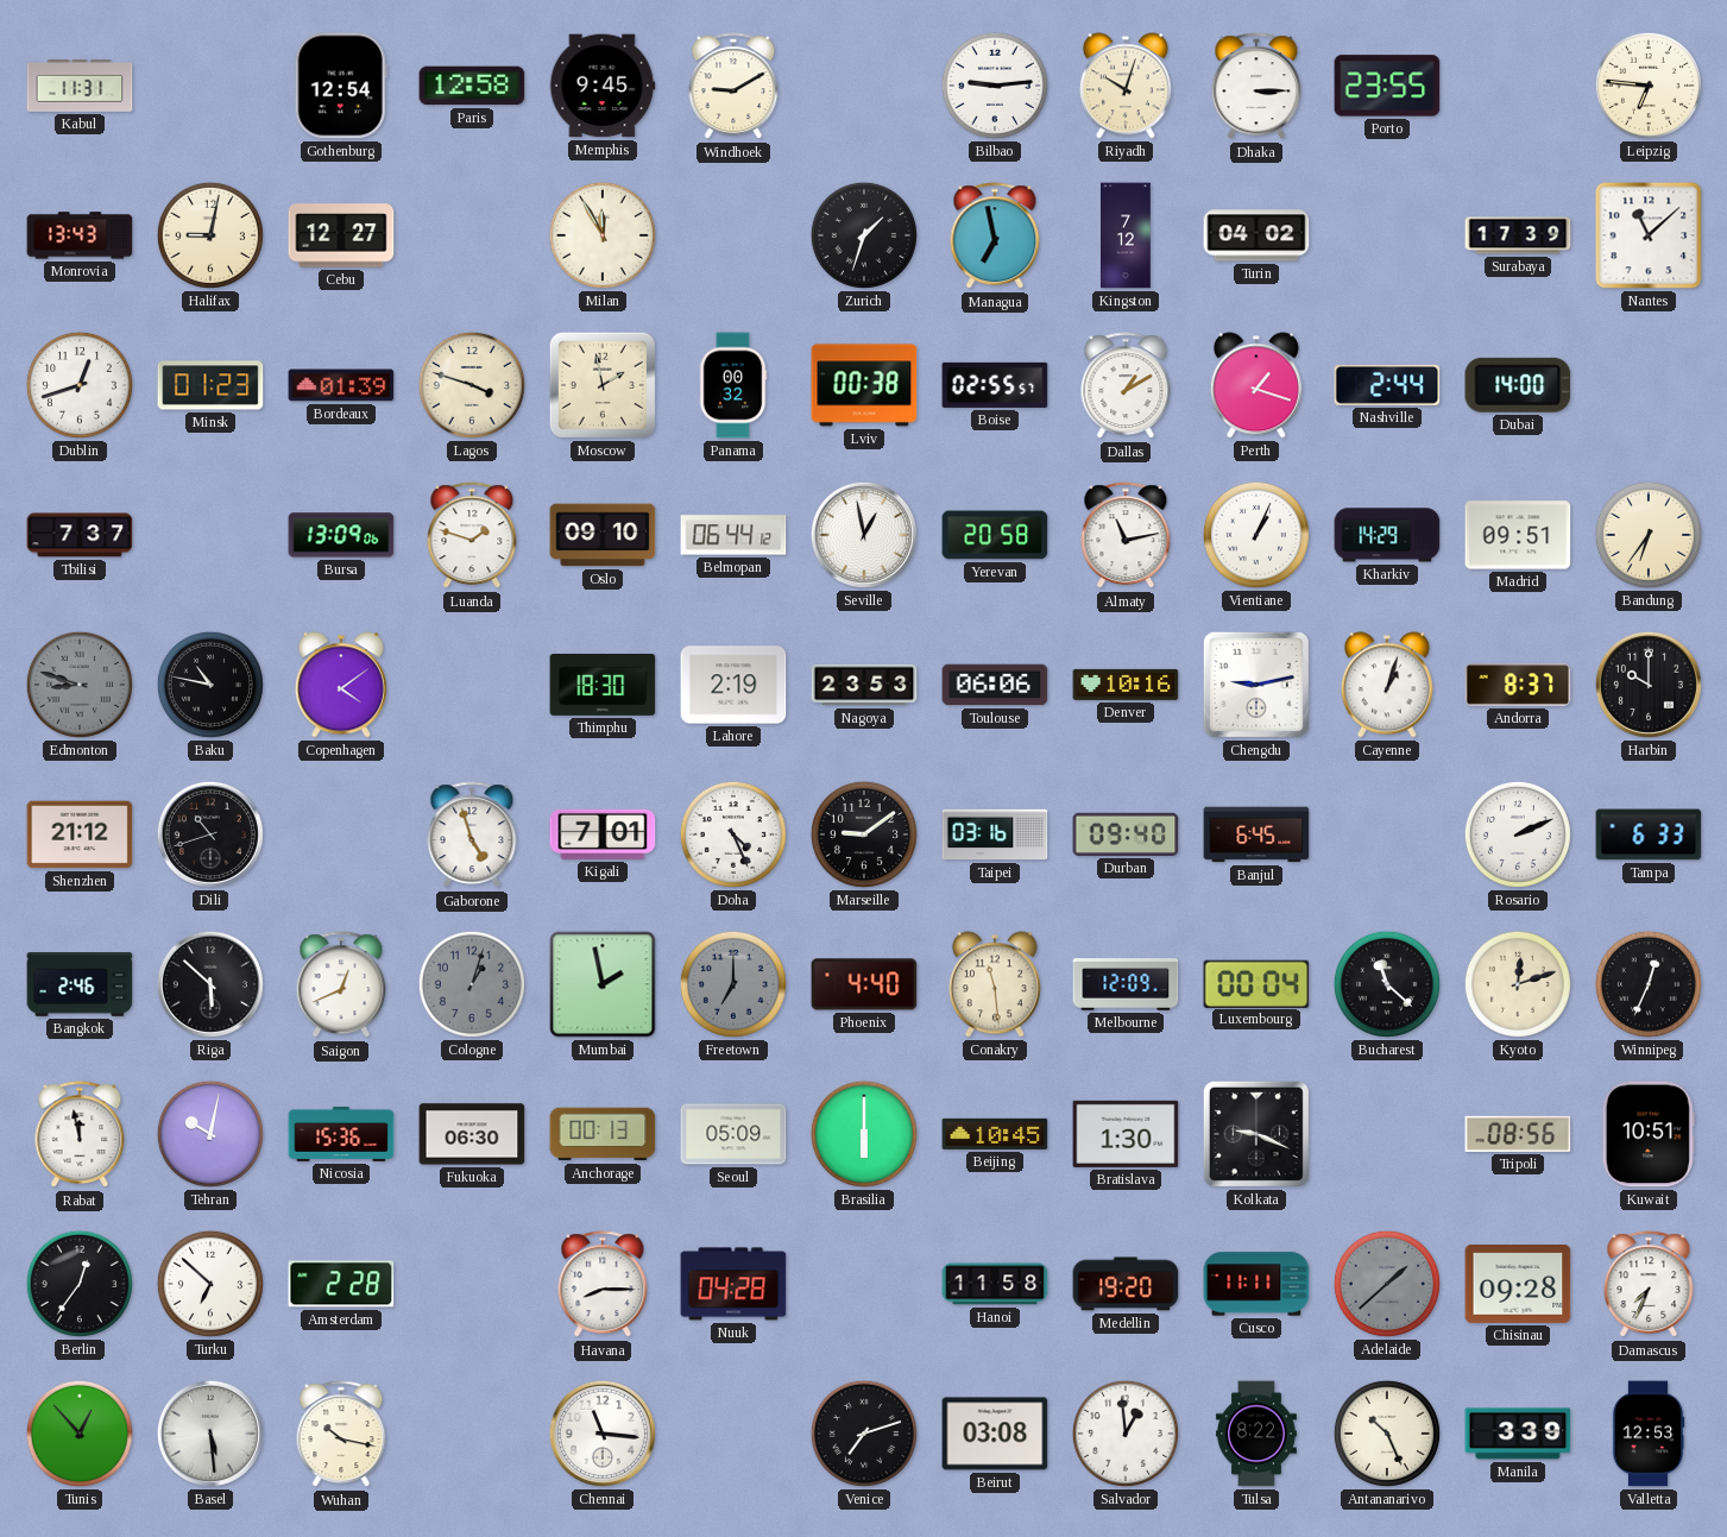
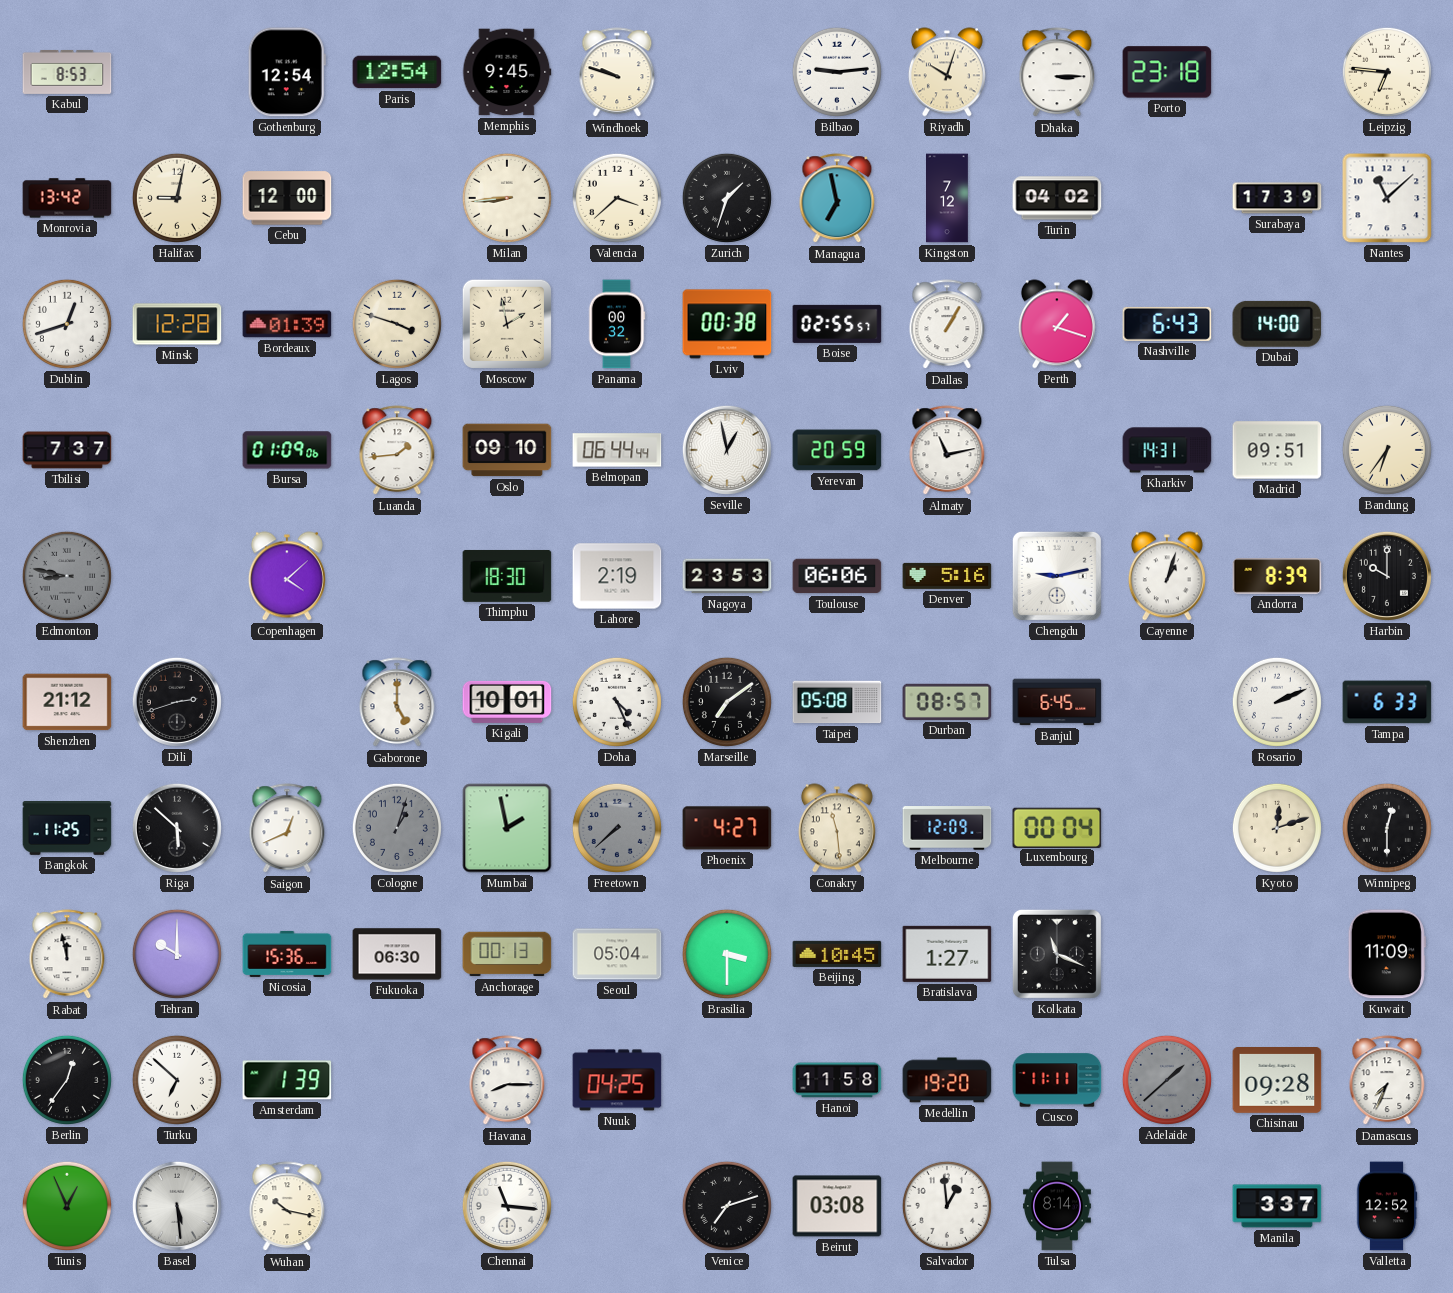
Kabul: 11:31 -> 8:53 (67, 72)
Paris: 12:58 -> 12:54 (397, 72)
Windhoek: 9:10 -> 9:48 (617, 73)
Porto: 23:55 -> 23:18 (1167, 72)
Monrovia: 13:43 -> 13:42 (67, 198)
Cebu: 12:27 -> 12:00 (287, 198)
Milan: 11:55 -> 8:44 (507, 198)
Valencia: none -> 3:38 (617, 198)
Minsk: 01:23 -> 12:28 (177, 324)
Dallas: 1:10 -> 1:05 (947, 325)
Nashville: 2:44 -> 6:43 (1167, 324)
Bursa: 13:09 -> 01:09 (287, 450)
Luanda: 1:48 -> 1:44 (397, 451)
Belmopan: 06:44:12 -> 06:44:44 (617, 450)
Yerevan: 20:58 -> 20:59 (837, 450)
Vientiane: 1:04 -> none (1256, 535)
Kharkiv: 14:29 -> 14:31 (1167, 450)
Edmonton: 8:48 -> 8:47 (67, 576)
Baku: 10:47 -> none (210, 685)
Copenhagen: 4:09 -> 4:08 (287, 576)
Denver: 10:16 -> 5:16 (947, 576)
Andorra: 8:37 -> 8:39 (1277, 576)
Dili: 10:42 -> 2:42 (177, 702)
Gaborone: 4:57 -> 5:00 (397, 703)
Kigali: 7:01 -> 10:01 (507, 702)
Marseille: 9:09 -> 7:09 (727, 702)
Taipei: 03:16 -> 05:08 (837, 702)
Durban: 09:40 -> 08:57 (947, 702)
Bangkok: 2:46 -> 11:25 (67, 829)
Freetown: 7:00 -> 7:38 (617, 828)
Phoenix: 4:40 -> 4:27 (727, 828)
Bucharest: 11:22 -> none (1387, 984)
Winnipeg: 12:34 -> 12:30 (1387, 828)
Tehran: 10:02 -> 10:00 (177, 954)
Seoul: 05:09 -> 05:04 (617, 954)
Brasilia: 6:00 -> 3:30 (727, 954)
Bratislava: 1:30 -> 1:27 (947, 954)
Kolkata: 9:19 -> 11:19 (1057, 954)
Tripoli: 08:56 -> none (1518, 1134)
Kuwait: 10:51 -> 11:09 (1387, 954)
Amsterdam: 2:28 -> 1:39 (287, 1080)
Nuuk: 04:28 -> 04:25 (617, 1080)
Tunis: 12:53 -> 12:56 (67, 1206)
Tulsa: 8:22 -> 8:14 (1057, 1206)
Antananarivo: 10:26 -> none (1387, 1434)
Manila: 3:39 -> 3:37 (1277, 1206)
Valletta: 12:53 -> 12:52 (1387, 1206)
